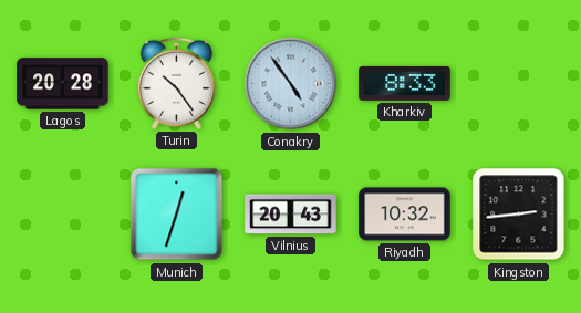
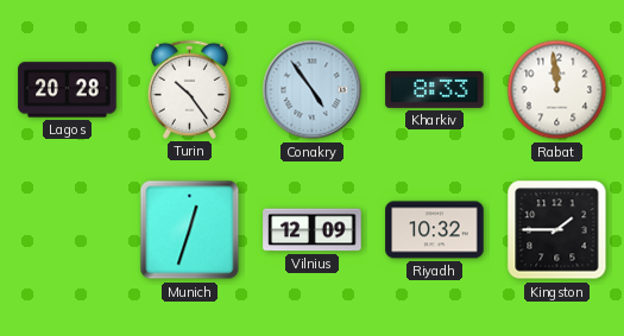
Rabat: none -> 11:59 (557, 90)
Vilnius: 20:43 -> 12:09 (313, 230)
Kingston: 2:44 -> 1:45 (557, 230)
